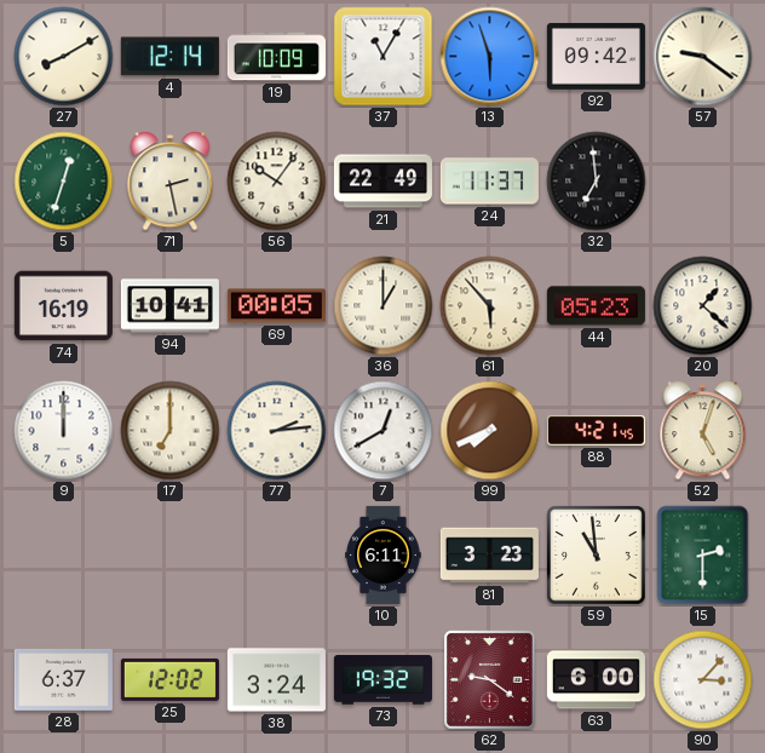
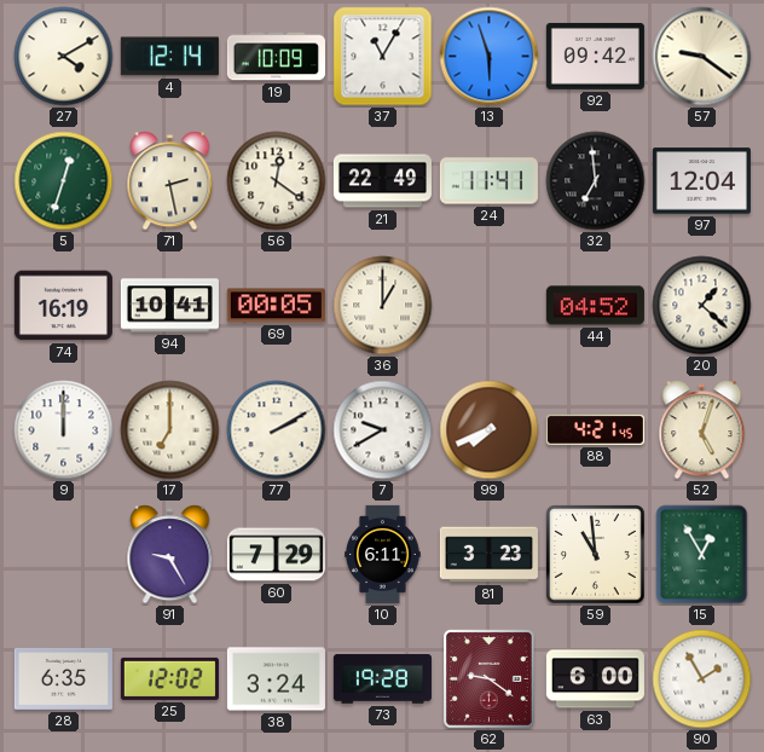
27: 8:10 -> 4:10 (64, 57)
56: 10:06 -> 12:21 (277, 181)
24: 11:37 -> 11:41 (488, 181)
97: none -> 12:04 (701, 181)
61: 5:53 -> none (490, 306)
44: 05:23 -> 04:52 (595, 306)
77: 2:14 -> 2:10 (277, 430)
7: 12:40 -> 9:40 (383, 430)
91: none -> 9:25 (170, 555)
60: none -> 7:29 (276, 555)
15: 2:30 -> 12:55 (702, 555)
28: 6:37 -> 6:35 (63, 679)
73: 19:32 -> 19:28 (382, 679)
90: 3:07 -> 1:55 (702, 679)
